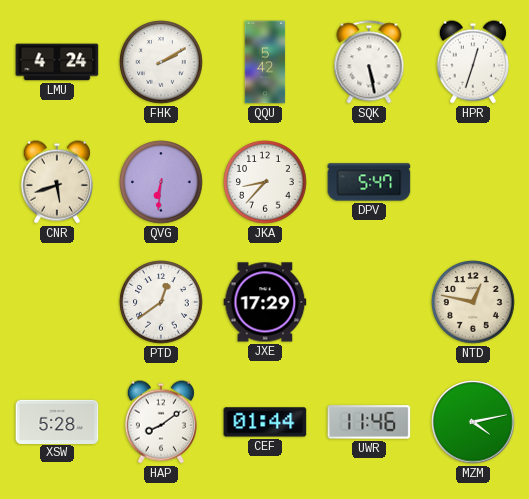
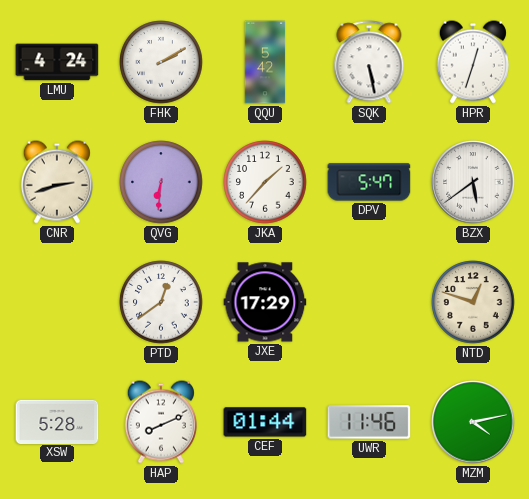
CNR: 5:42 -> 2:42 (57, 182)
JKA: 8:37 -> 1:37 (265, 182)
BZX: none -> 5:39 (473, 182)
NTD: 12:47 -> 12:48 (473, 302)
HAP: 8:09 -> 8:11 (161, 422)
